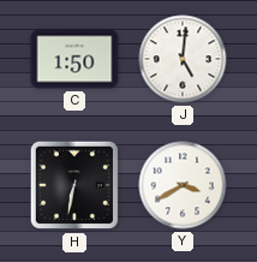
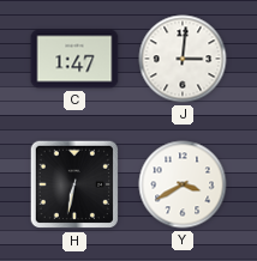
C: 1:50 -> 1:47 (74, 59)
J: 5:01 -> 3:01 (183, 59)
